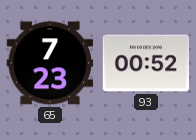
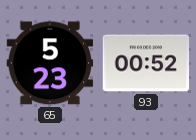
65: 7:23 -> 5:23 (50, 63)
